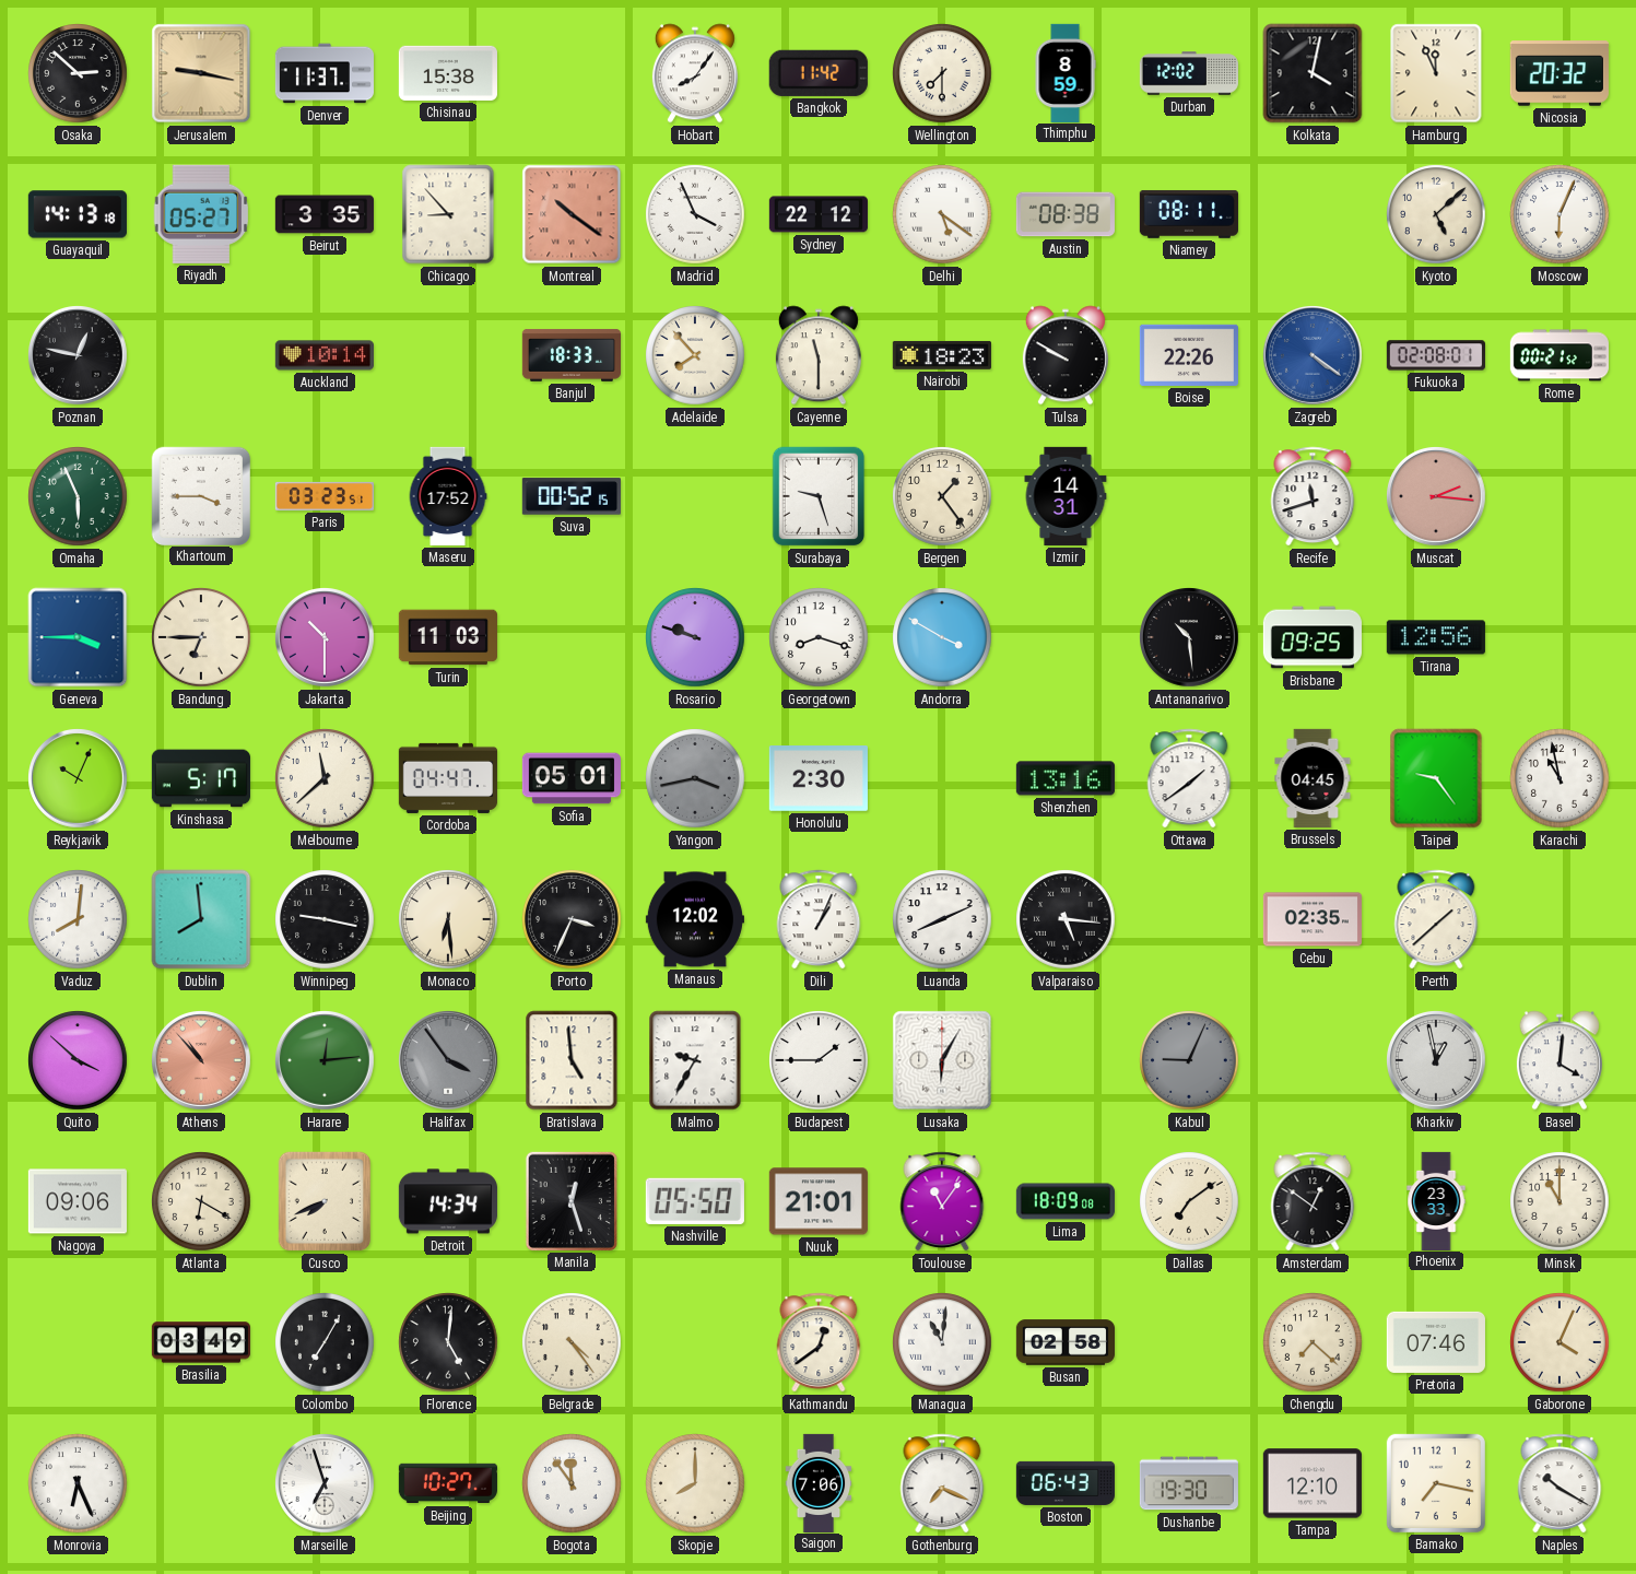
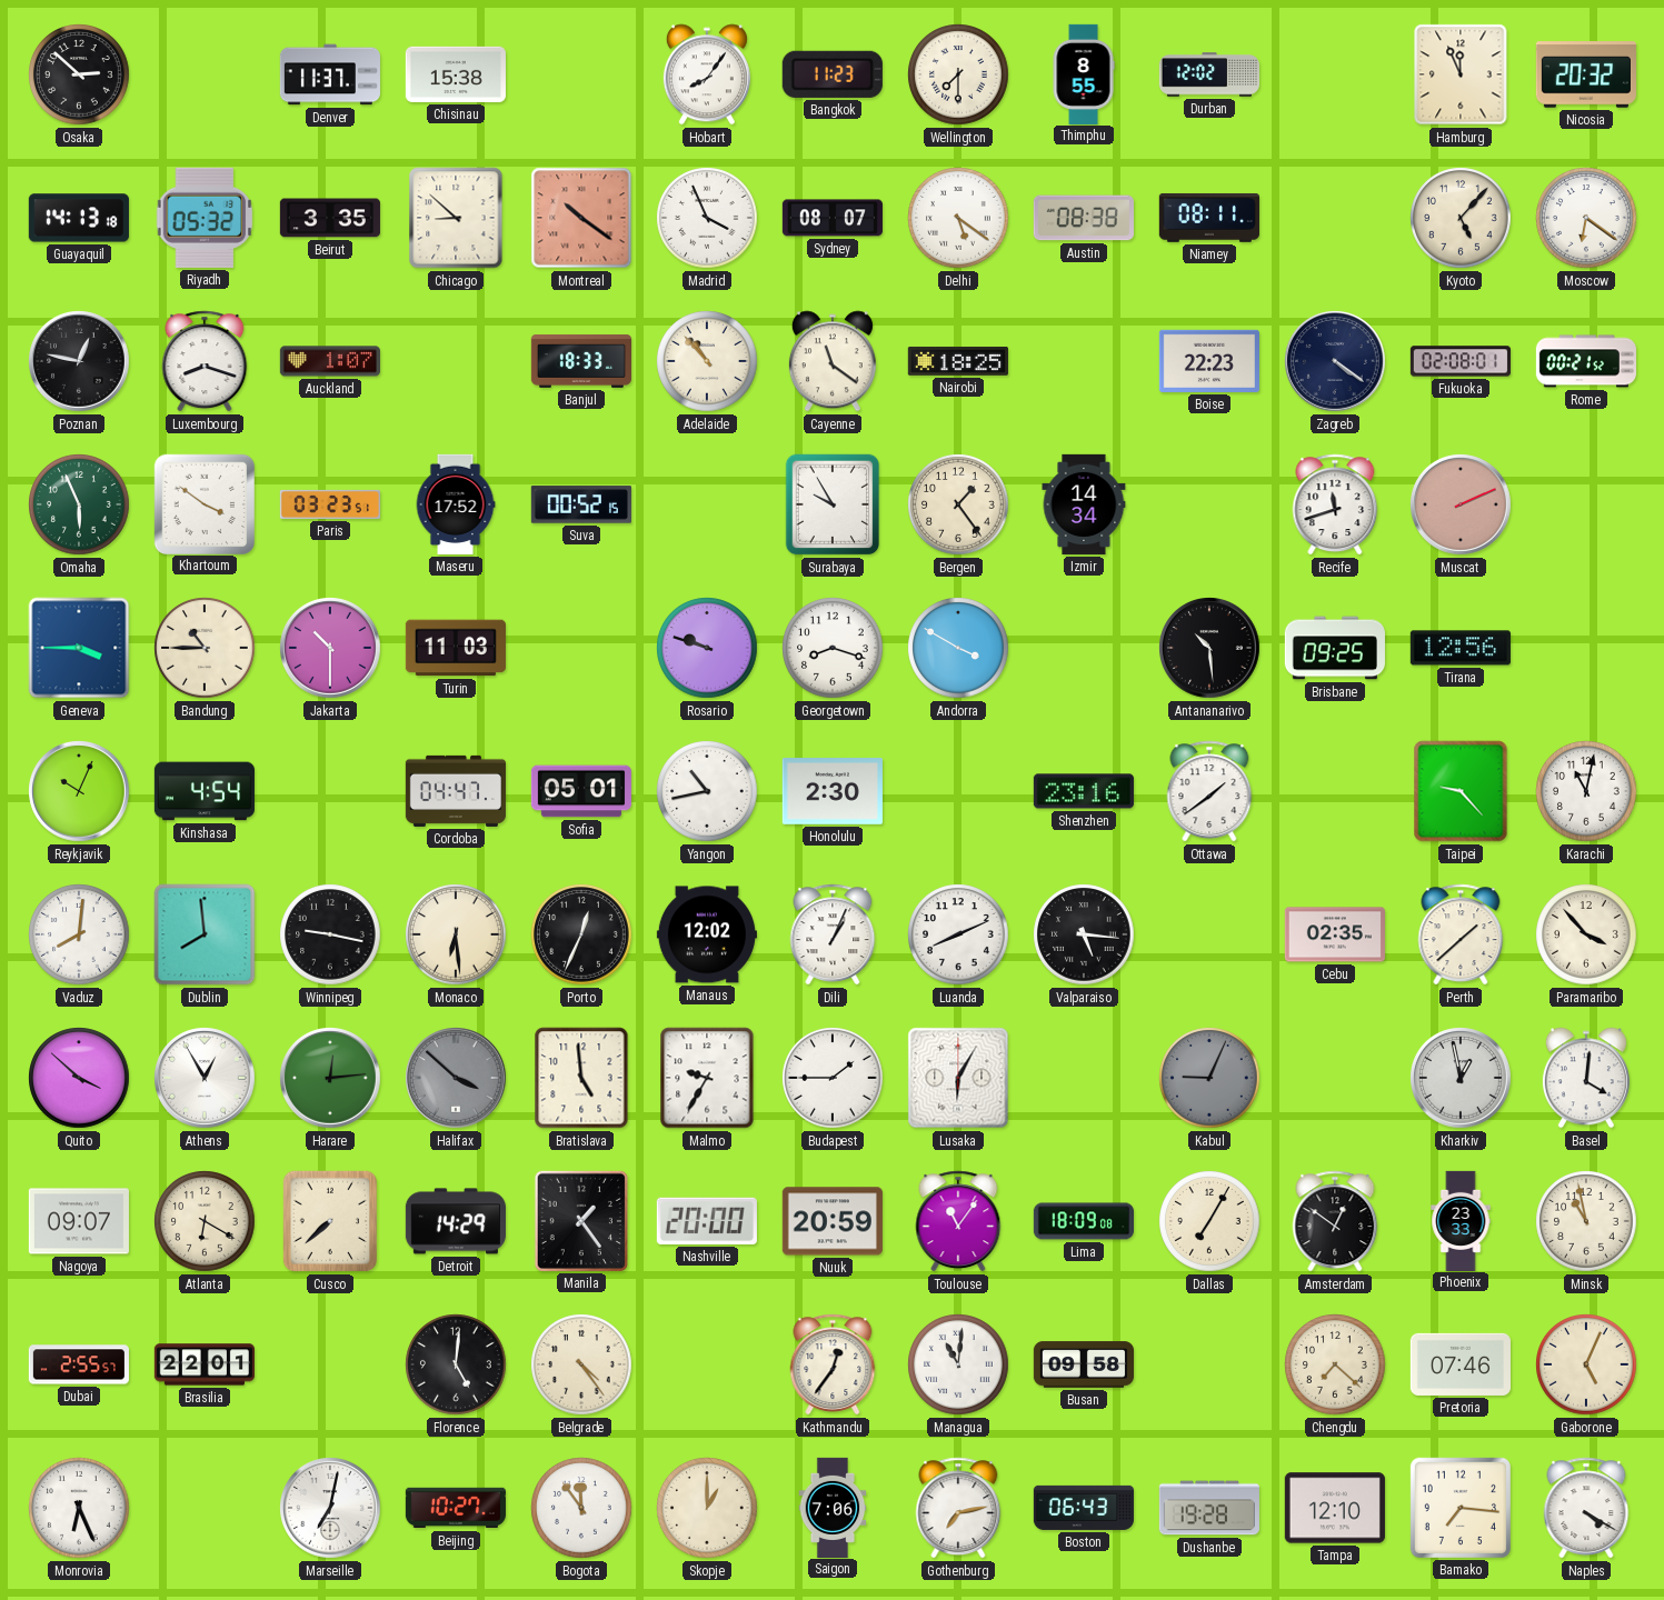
Jerusalem: 9:17 -> none (201, 73)
Bangkok: 11:42 -> 11:23 (833, 74)
Thimphu: 8:59 -> 8:55 (1084, 73)
Kolkata: 4:02 -> none (1313, 73)
Riyadh: 05:27 -> 05:32 (205, 218)
Chicago: 8:53 -> 8:52 (456, 218)
Sydney: 22:12 -> 08:07 (833, 218)
Kyoto: 5:08 -> 5:07 (1461, 218)
Moscow: 6:04 -> 6:21 (1586, 218)
Luxembourg: none -> 8:18 (205, 361)
Auckland: 10:14 -> 1:07 (330, 361)
Adelaide: 7:53 -> 10:53 (707, 361)
Cayenne: 11:30 -> 11:21 (833, 361)
Nairobi: 18:23 -> 18:25 (958, 361)
Tulsa: 9:50 -> none (1066, 355)
Boise: 22:26 -> 22:23 (1209, 361)
Zagreb dial: blue -> navy (1336, 362)
Khartoum: 3:45 -> 3:51 (203, 503)
Surabaya: 9:27 -> 9:55 (833, 504)
Izmir: 14:31 -> 14:34 (1084, 504)
Muscat: 2:16 -> 2:11 (1462, 506)
Bandung: 6:45 -> 10:45 (205, 648)
Kinshasa: 5:17 -> 4:54 (205, 791)
Melbourne: 11:38 -> none (325, 778)
Yangon: 3:43 -> 10:43 (707, 791)
Yangon dial: grey -> white (707, 791)
Shenzhen: 13:16 -> 23:16 (1084, 791)
Brussels: 04:45 -> none (1313, 778)
Taipei: 9:24 -> 9:23 (1461, 791)
Karachi: 10:58 -> 11:02 (1586, 791)
Porto: 3:34 -> 12:34 (581, 934)
Paramaribo: none -> 3:53 (1586, 934)
Athens: 10:53 -> 12:55 (206, 1079)
Athens dial: salmon -> white (206, 1079)
Halifax: 3:54 -> 3:52 (457, 1079)
Nagoya: 09:06 -> 09:07 (79, 1221)
Cusco: 7:41 -> 7:38 (330, 1221)
Detroit: 14:34 -> 14:29 (456, 1221)
Manila: 12:27 -> 1:24 (581, 1221)
Nashville: 05:50 -> 20:00 (707, 1221)
Nuuk: 21:01 -> 20:59 (833, 1221)
Dallas: 7:09 -> 7:05 (1209, 1221)
Minsk: 11:00 -> 10:58 (1586, 1221)
Dubai: none -> 2:55 (79, 1364)
Brasilia: 03:49 -> 22:01 (205, 1364)
Colombo: 7:05 -> none (325, 1342)
Kathmandu: 12:39 -> 12:36 (833, 1364)
Busan: 02:58 -> 09:58 (1083, 1364)
Gaborone: 4:04 -> 5:04 (1586, 1364)
Marseille: 6:57 -> 7:02 (331, 1509)
Skopje: 8:00 -> 1:00 (707, 1508)
Gothenburg: 7:19 -> 7:13 (958, 1508)
Dushanbe: 19:30 -> 19:28 (1209, 1508)
Bamako: 7:17 -> 7:16 (1461, 1508)
Naples: 10:20 -> 4:20 (1586, 1508)
